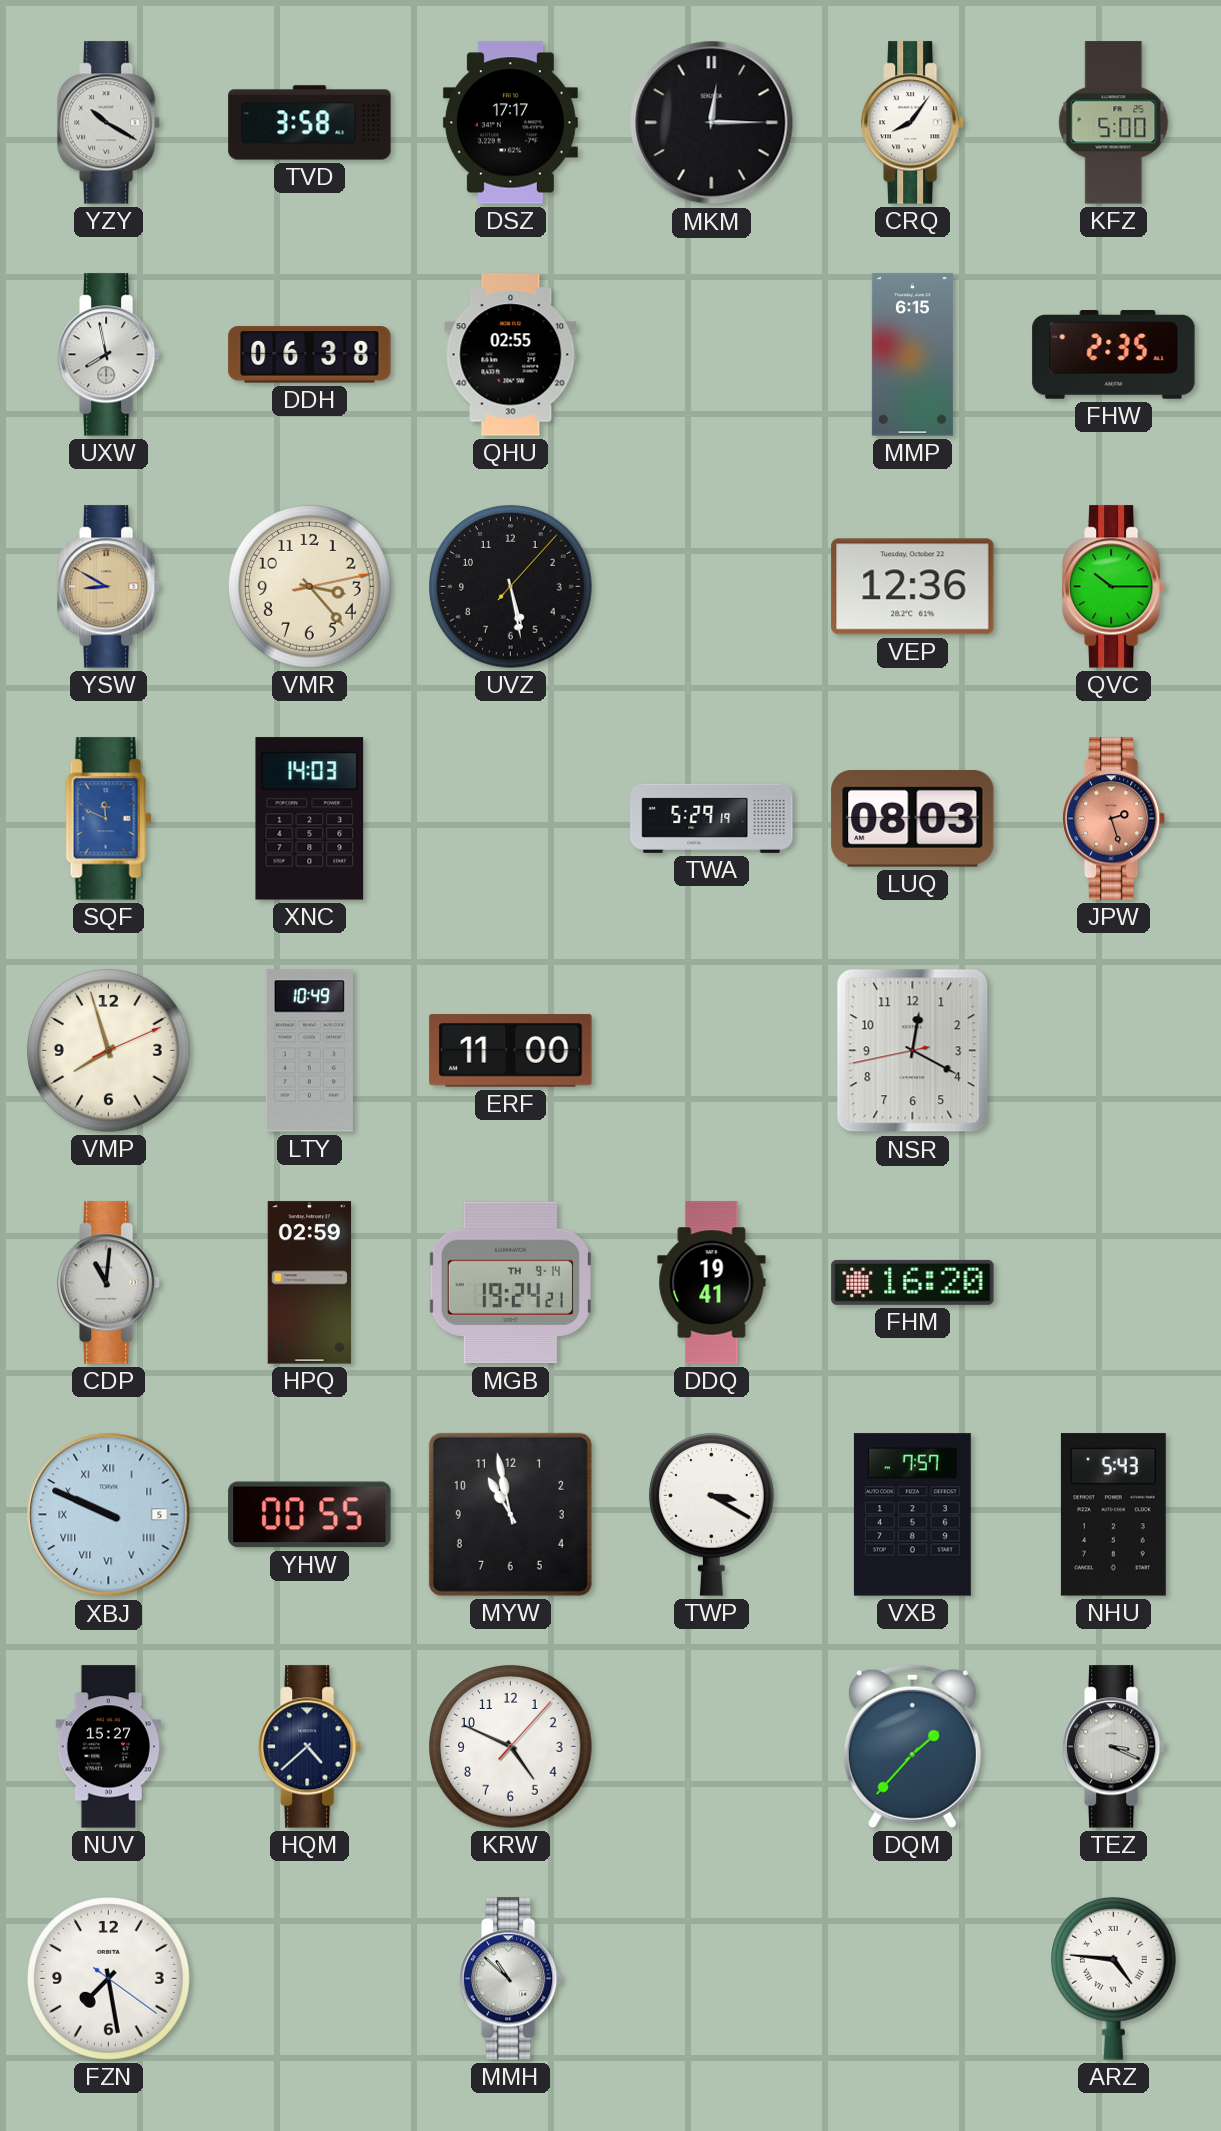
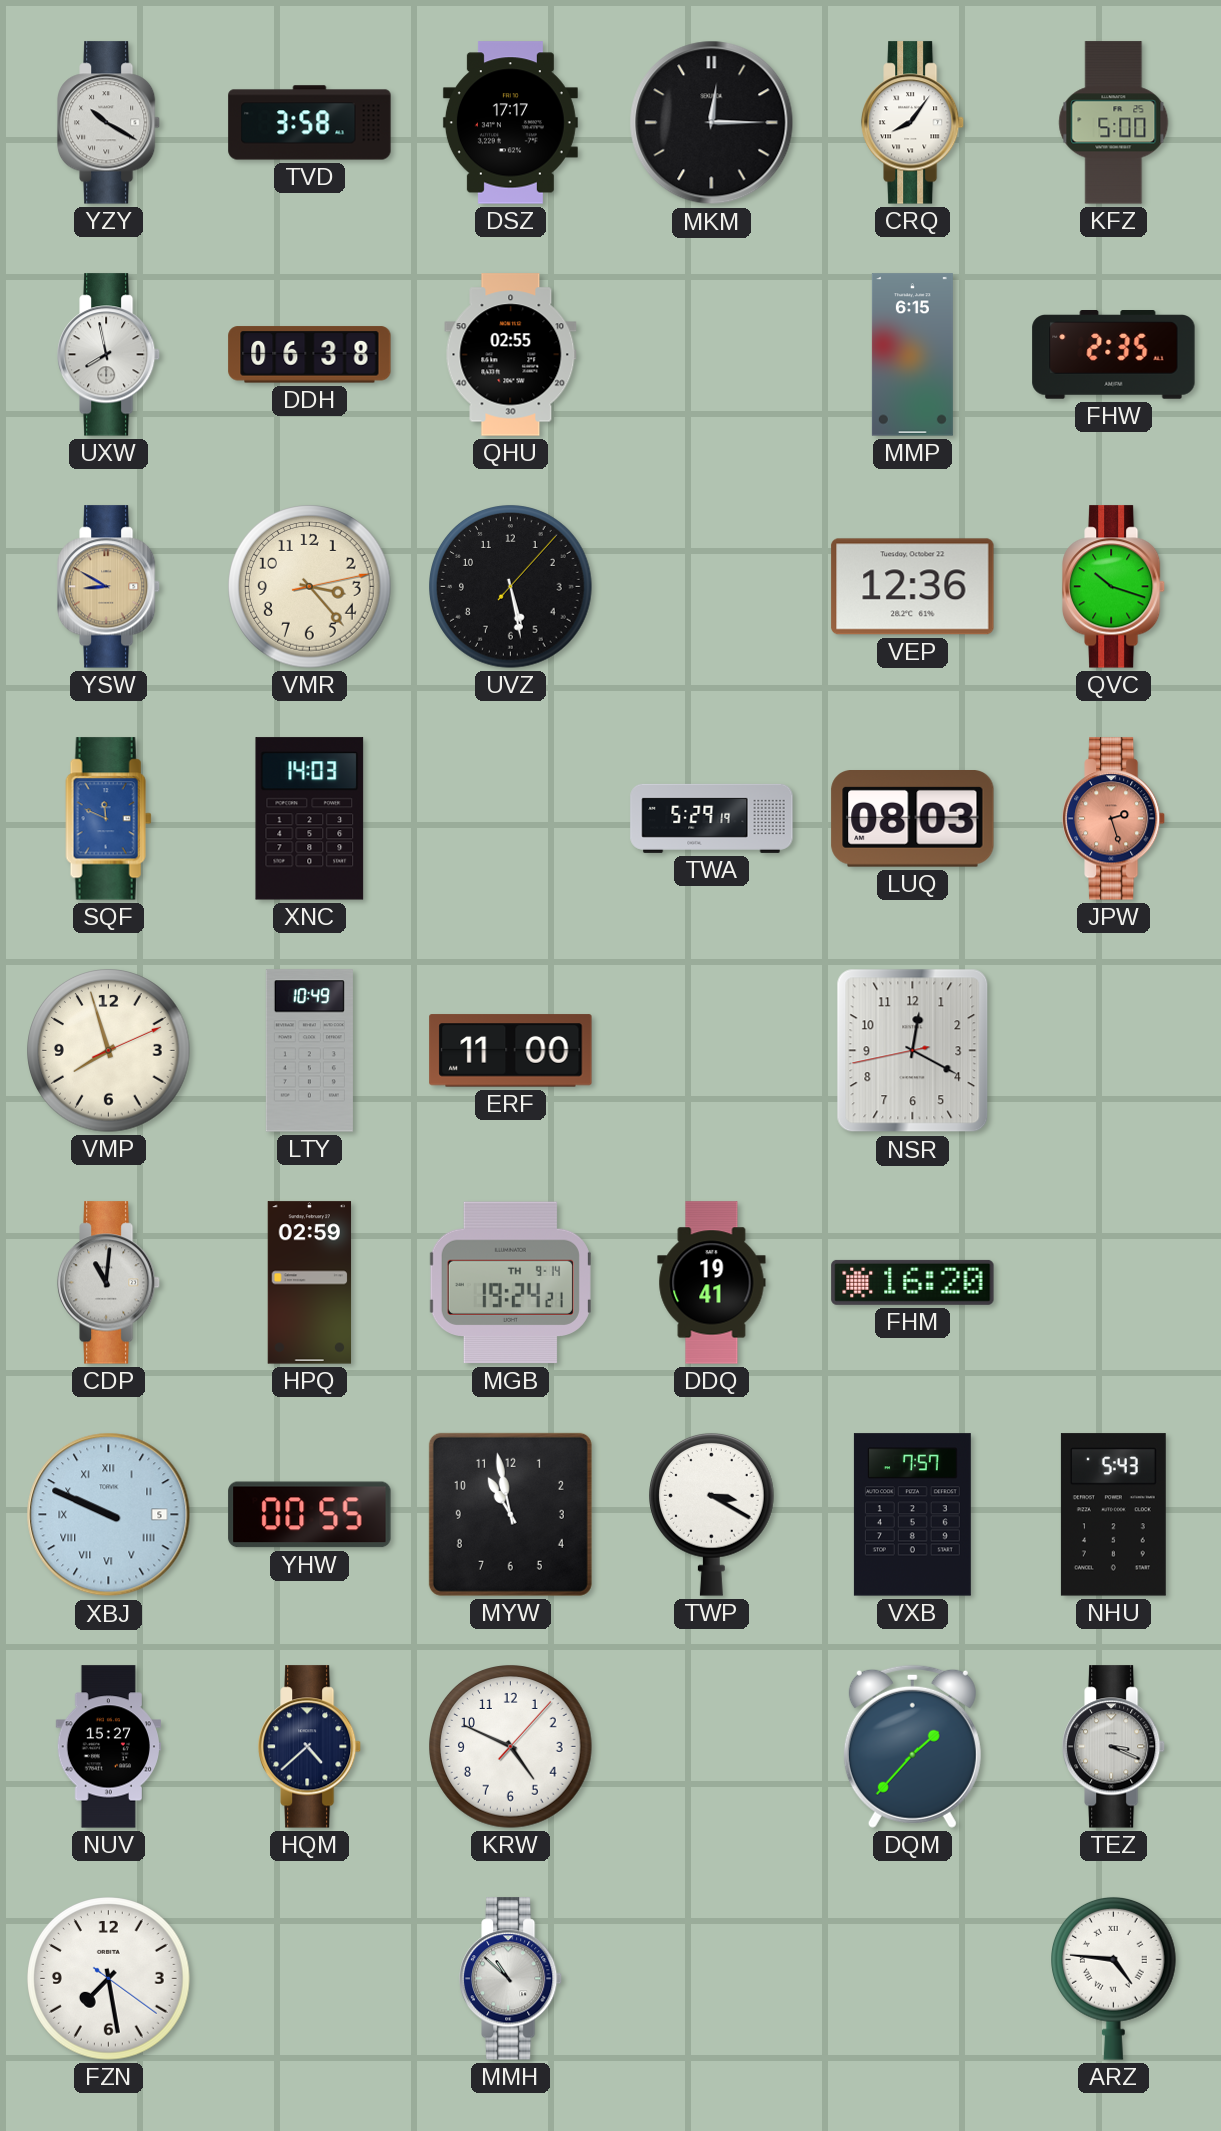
QVC: 10:15 -> 10:18 (1114, 587)
